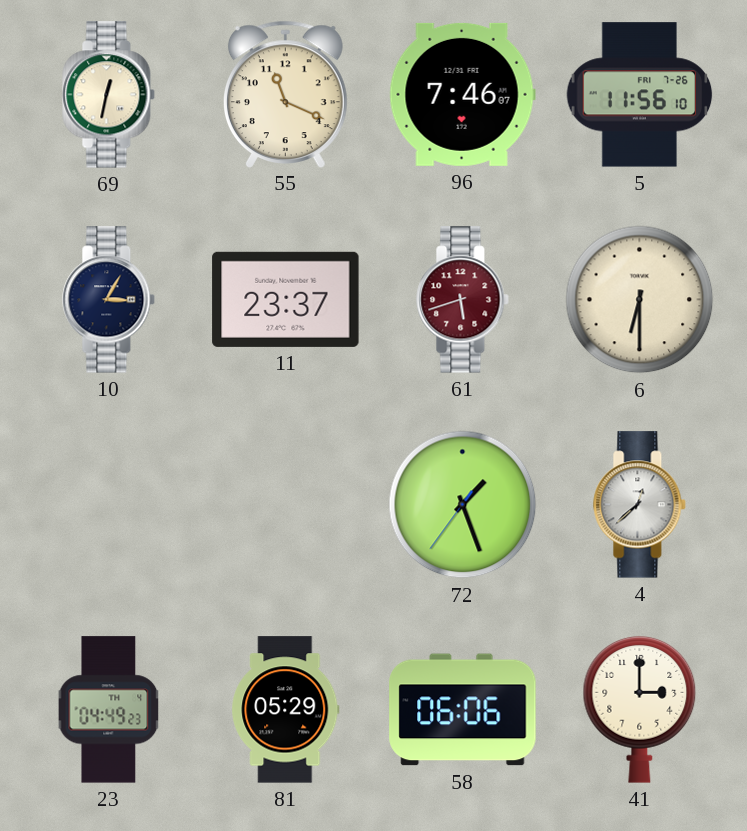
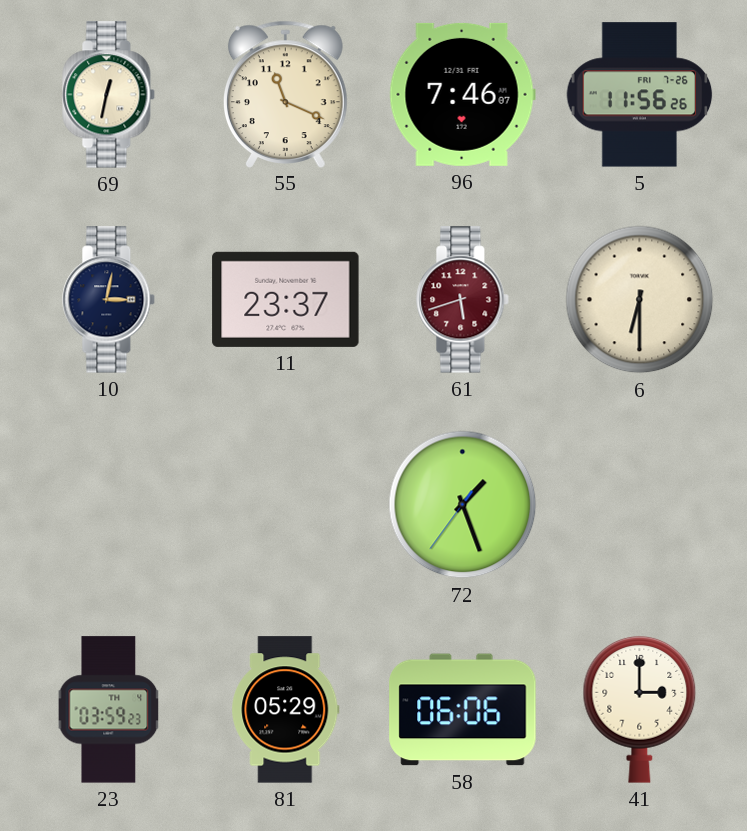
5: 11:56:10 -> 11:56:26 (640, 95)
10: 3:05 -> 3:02 (109, 300)
4: 12:38 -> none (640, 505)
23: 04:49 -> 03:59 (109, 710)
